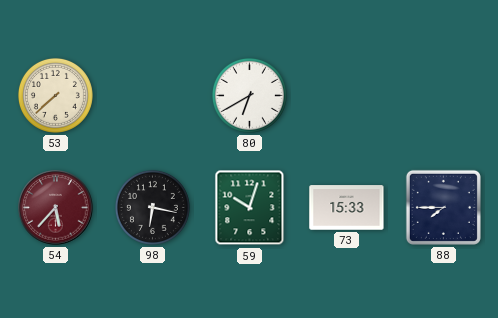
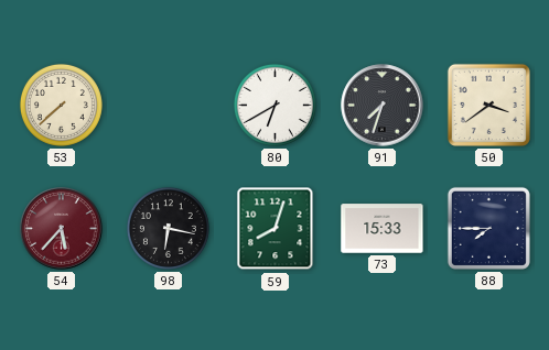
91: none -> 7:33 (383, 106)
50: none -> 3:39 (488, 105)
59: 10:03 -> 8:03 (276, 229)
